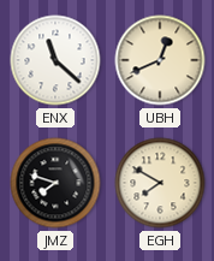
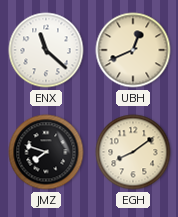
EGH: 7:50 -> 8:09 (133, 152)
